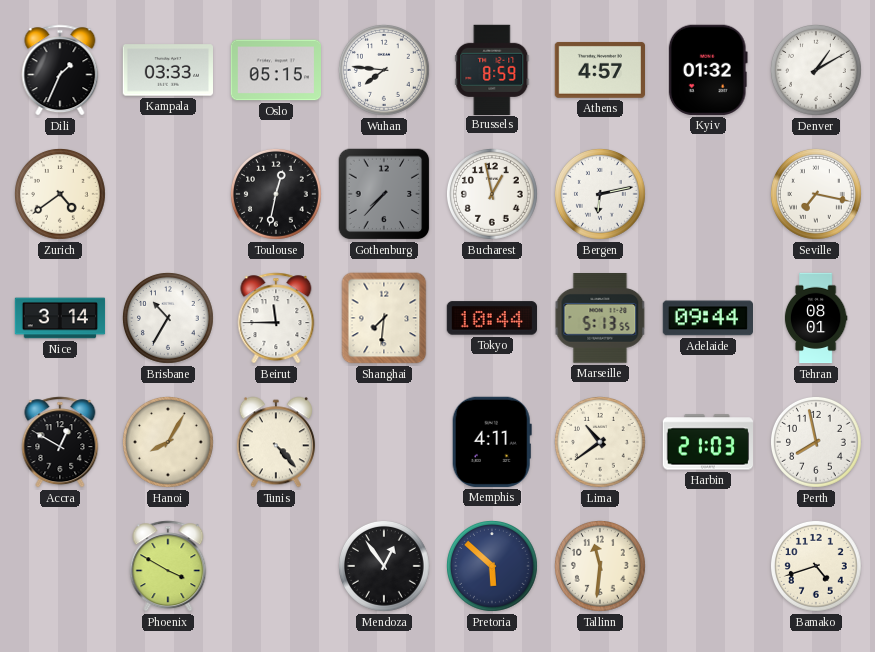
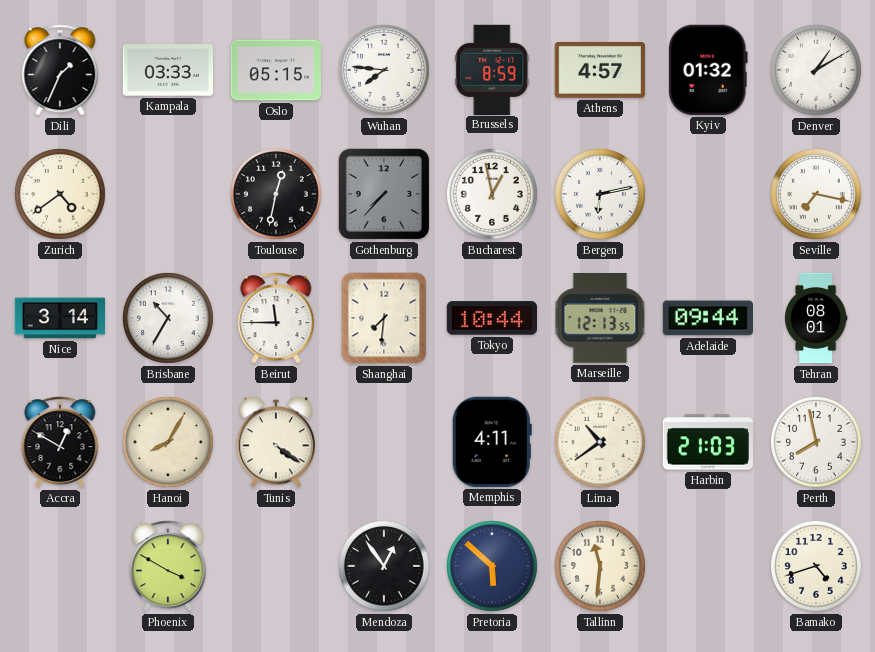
Marseille: 5:13 -> 12:13 (600, 318)
Tunis: 4:23 -> 4:21 (276, 442)
